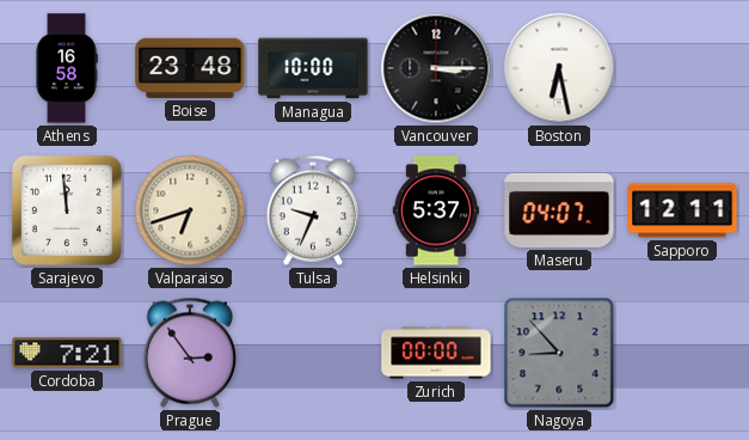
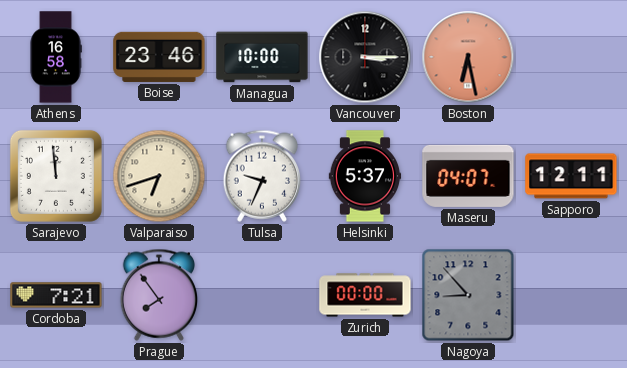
Boise: 23:48 -> 23:46 (159, 57)
Boston dial: white -> salmon (468, 57)
Prague: 2:54 -> 7:54 (158, 295)
